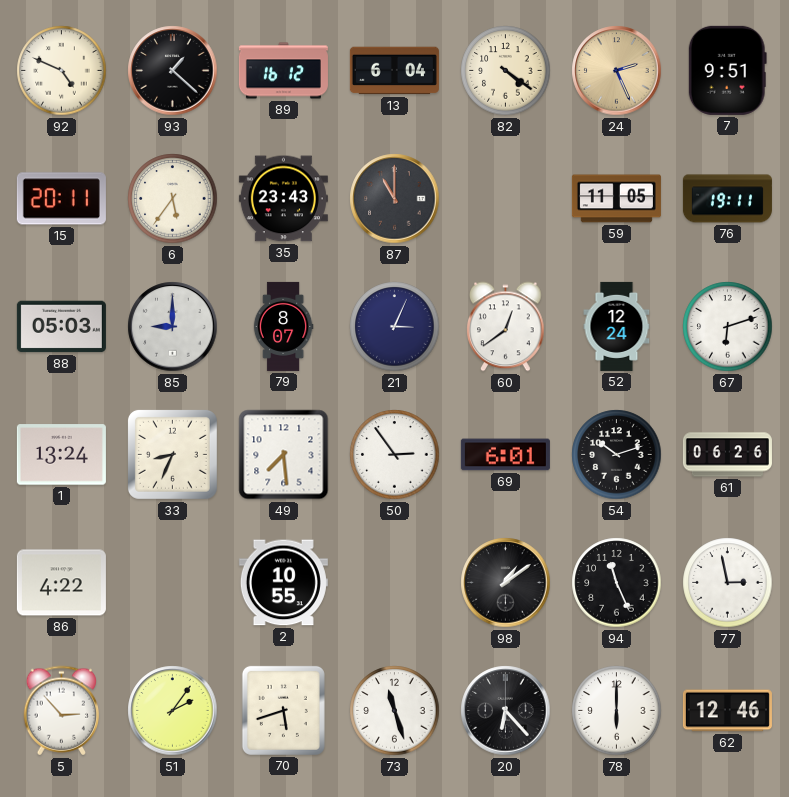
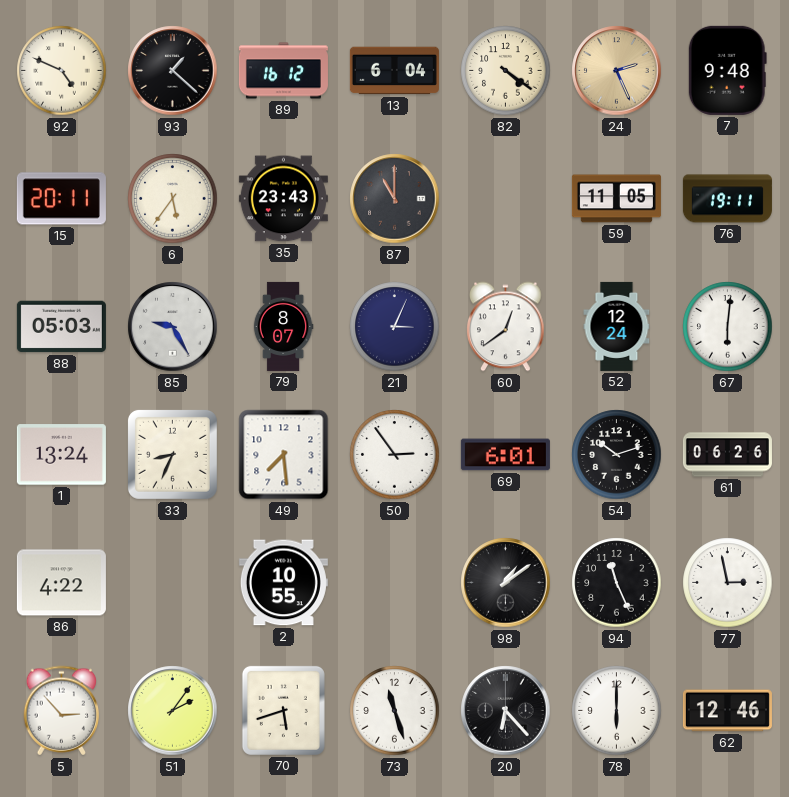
7: 9:51 -> 9:48 (727, 70)
85: 9:00 -> 9:25 (173, 327)
67: 6:12 -> 6:01 (728, 327)
